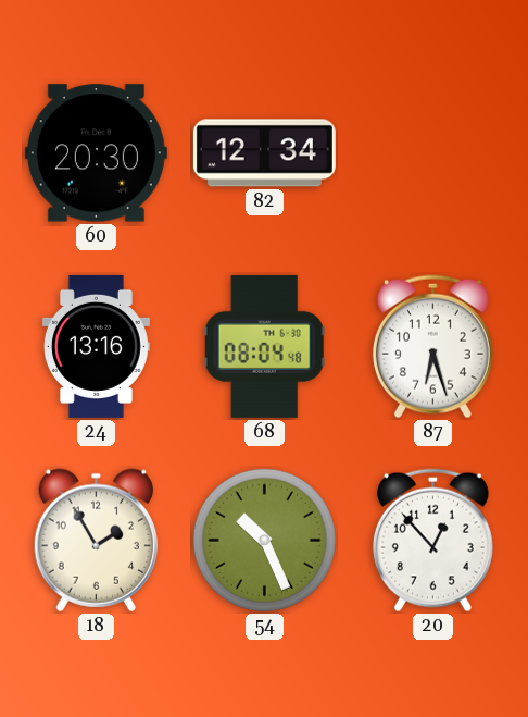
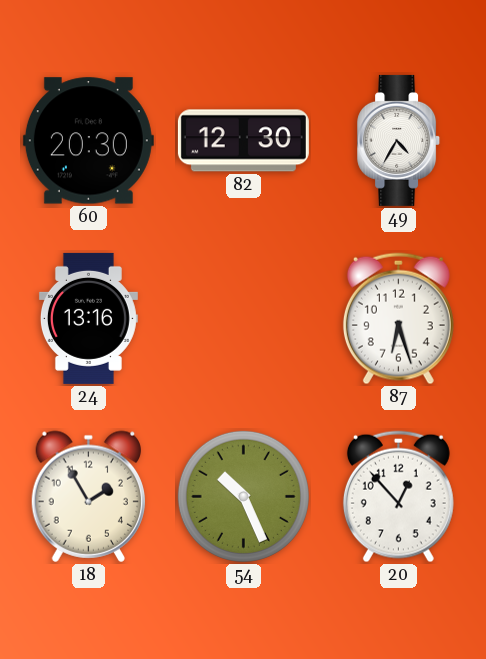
82: 12:34 -> 12:30 (243, 141)
49: none -> 4:35 (399, 140)
68: 08:04 -> none (264, 346)
